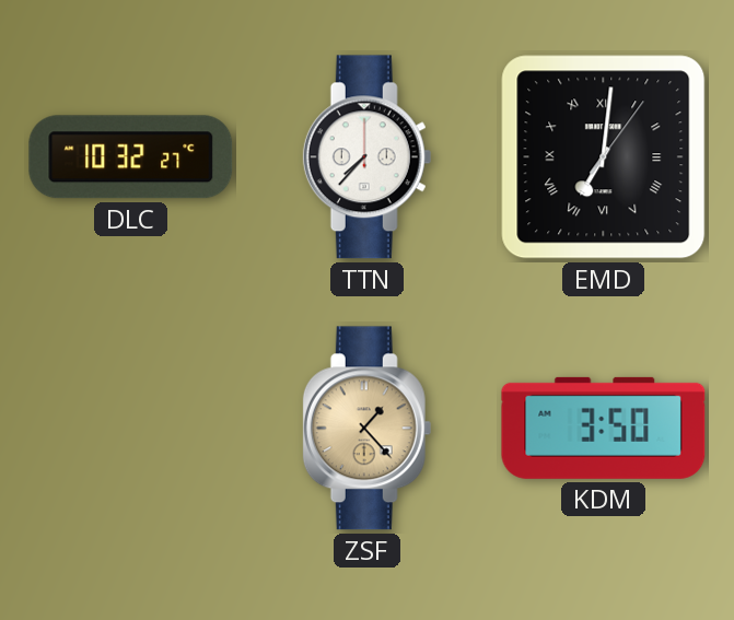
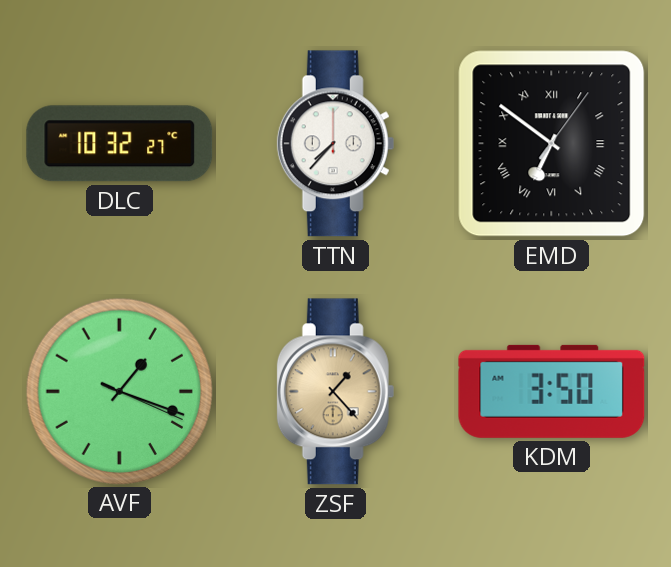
EMD: 7:01 -> 6:51 (552, 144)
AVF: none -> 1:18 (119, 391)
